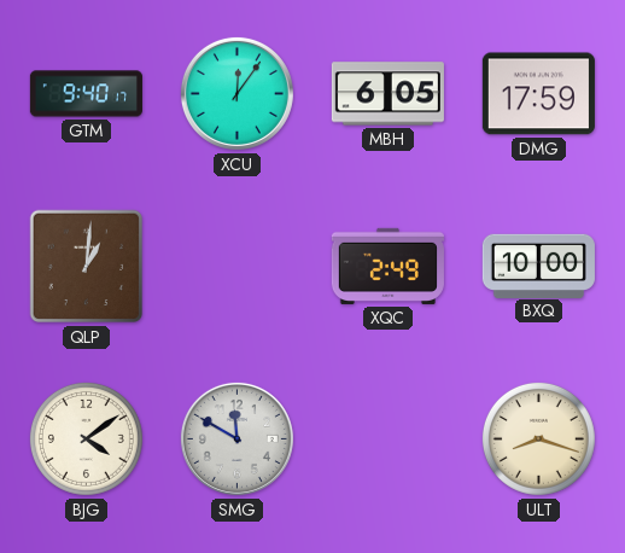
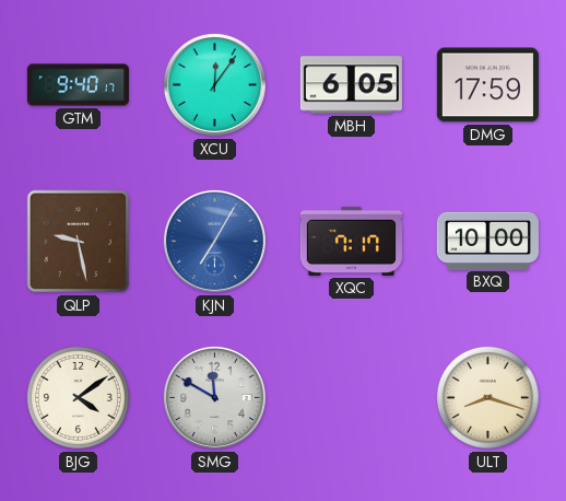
QLP: 1:01 -> 9:28 (79, 242)
KJN: none -> 7:05 (214, 241)
XQC: 2:49 -> 7:17 (351, 241)
